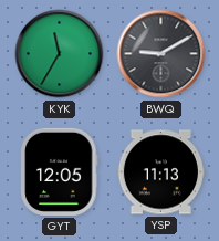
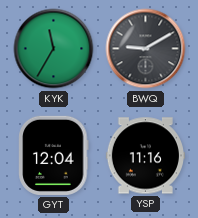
GYT: 12:05 -> 12:04 (54, 155)
YSP: 11:13 -> 11:16 (145, 156)
